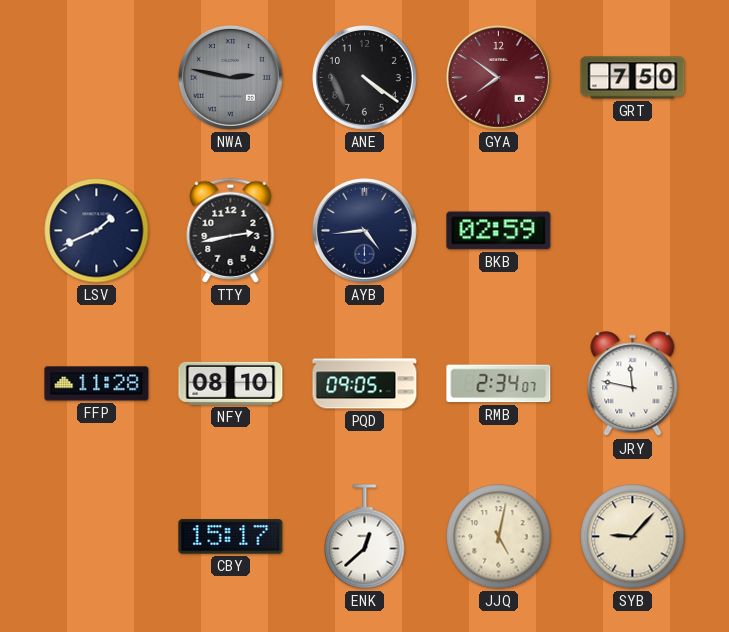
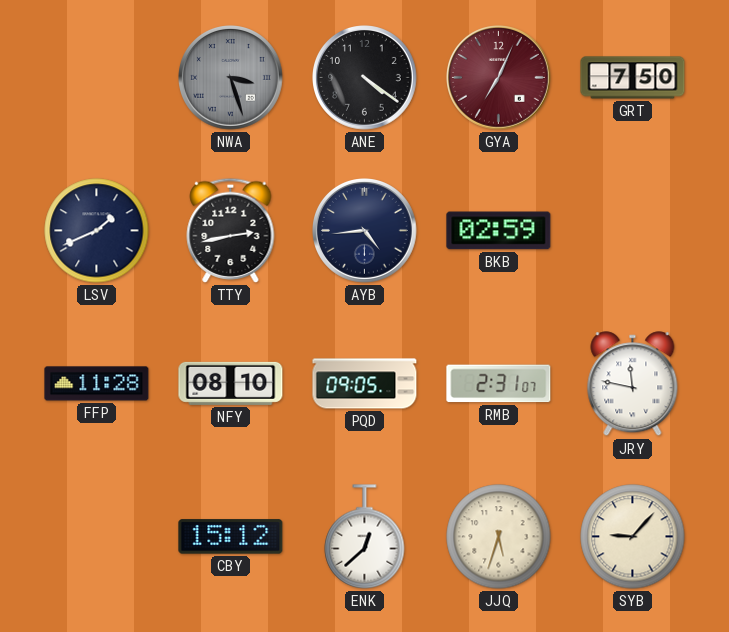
NWA: 2:47 -> 3:27 (231, 78)
GYA: 7:51 -> 7:04 (499, 78)
RMB: 2:34 -> 2:31 (499, 384)
CBY: 15:17 -> 15:12 (231, 537)
JJQ: 5:02 -> 5:33 (499, 537)
